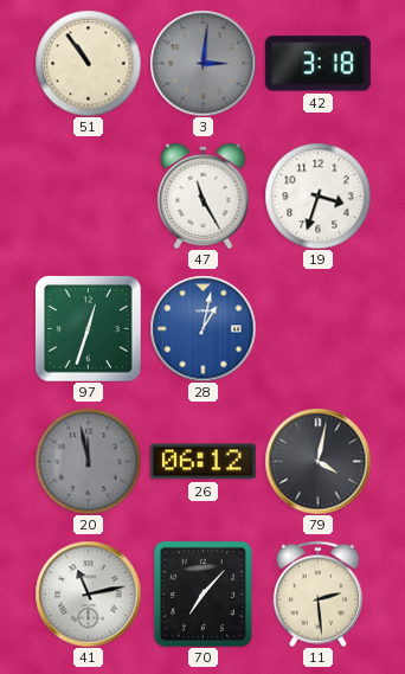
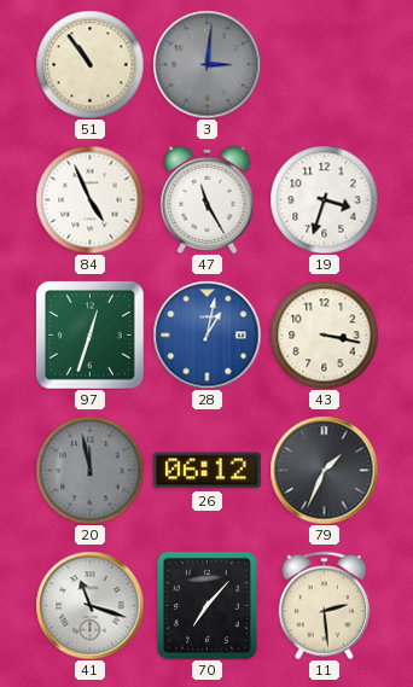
42: 3:18 -> none (317, 64)
84: none -> 4:56 (89, 199)
43: none -> 3:17 (324, 334)
79: 4:02 -> 1:34 (324, 470)
41: 11:13 -> 11:18 (89, 605)
